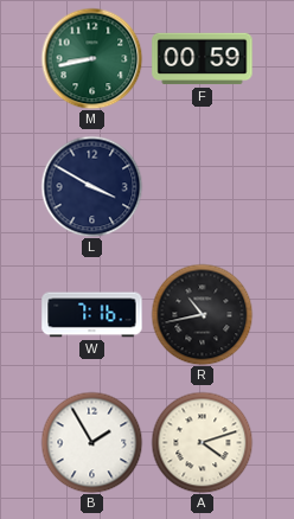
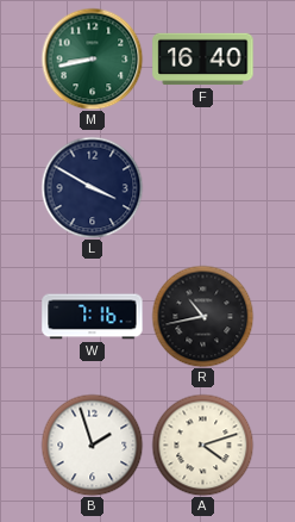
F: 00:59 -> 16:40 (203, 60)
B: 1:55 -> 1:57 (92, 445)
